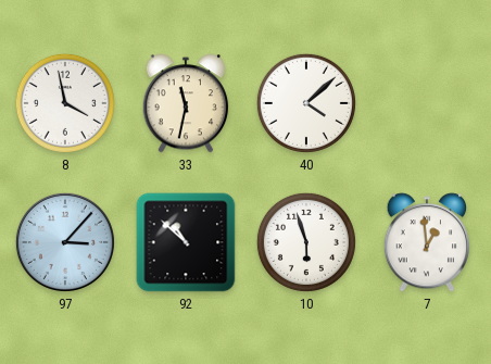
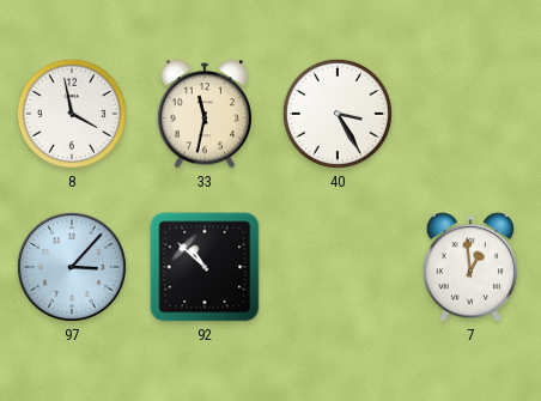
40: 4:08 -> 3:25 (338, 114)
10: 5:57 -> none (306, 242)
